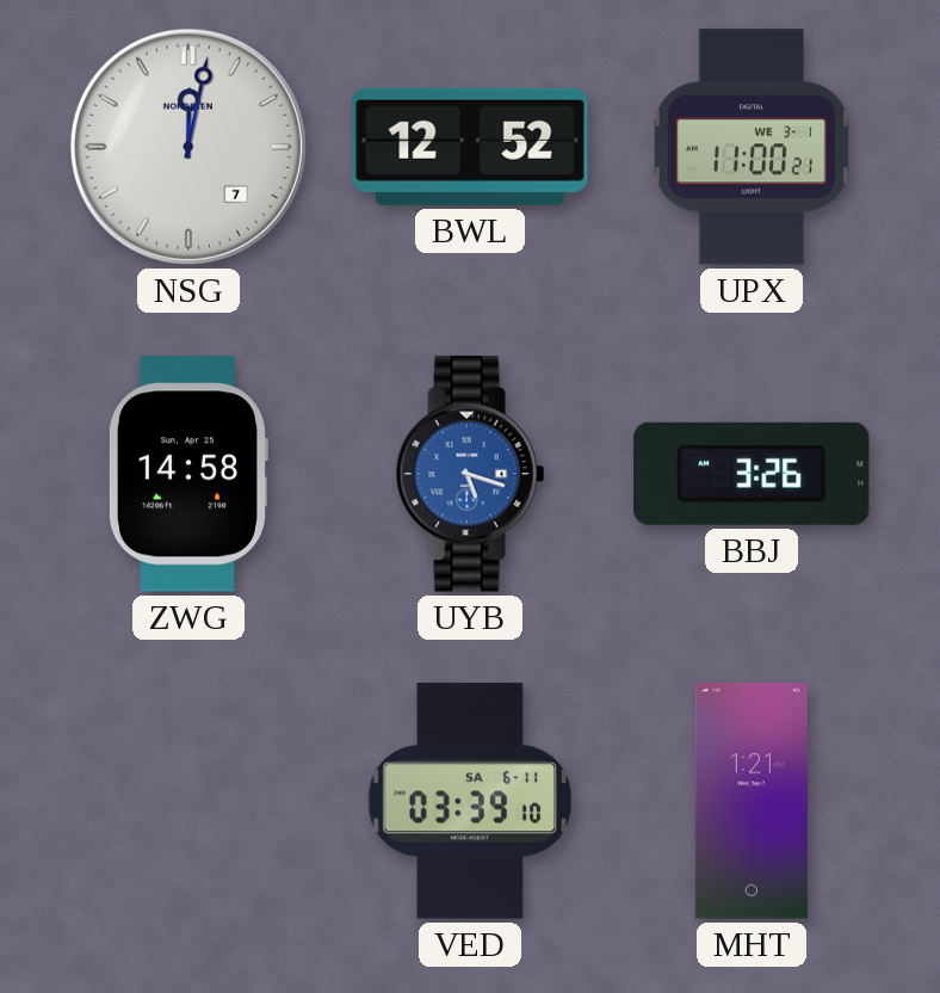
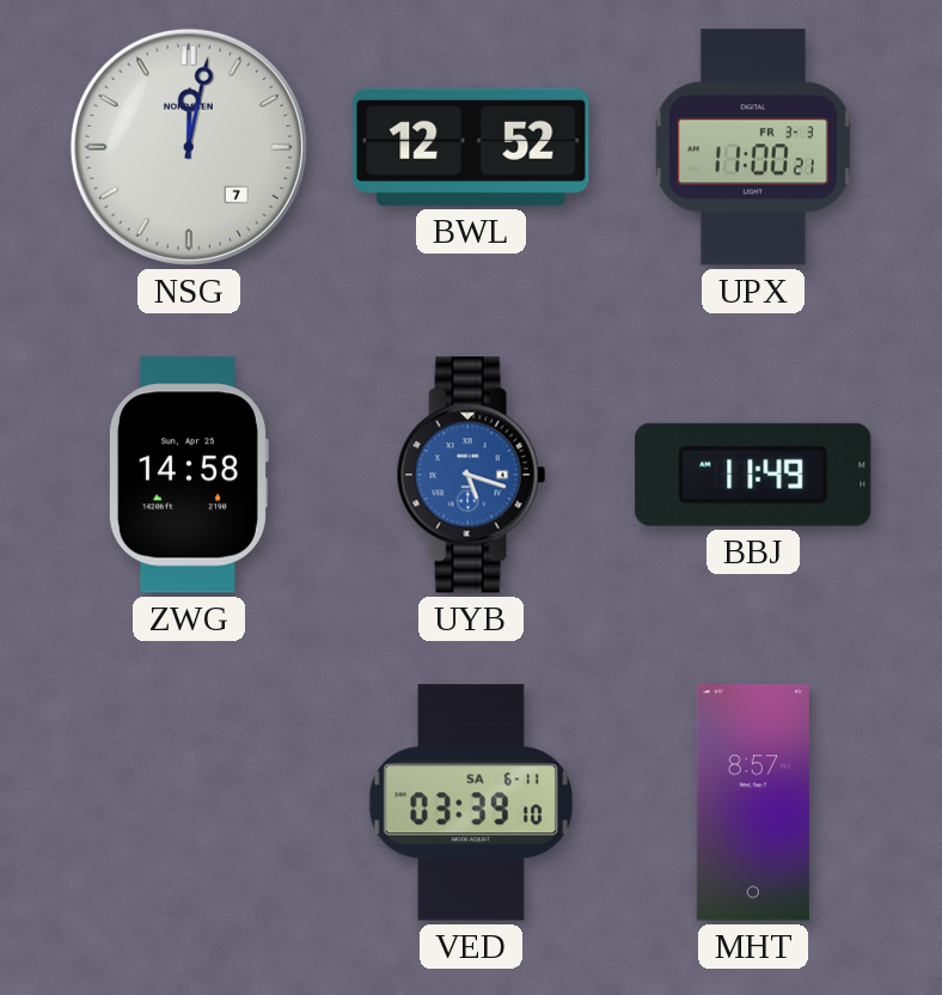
UPX date: WE 3-1 -> FR 3-3 (753, 147)
BBJ: 3:26 -> 11:49 (753, 475)
MHT: 1:21 -> 8:57 (753, 802)
